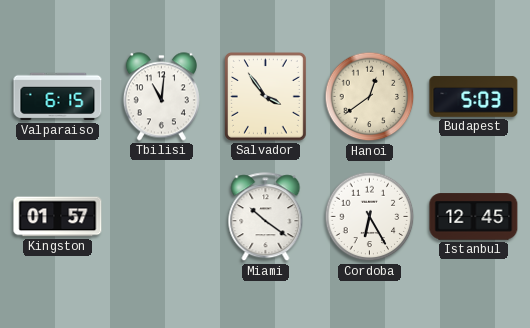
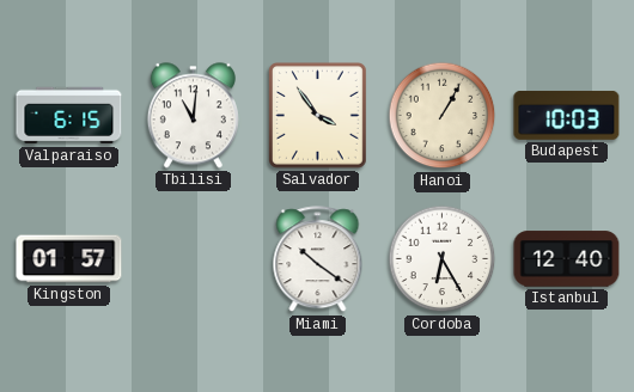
Hanoi: 12:39 -> 1:05 (443, 116)
Budapest: 5:03 -> 10:03 (567, 115)
Istanbul: 12:45 -> 12:40 (567, 259)
